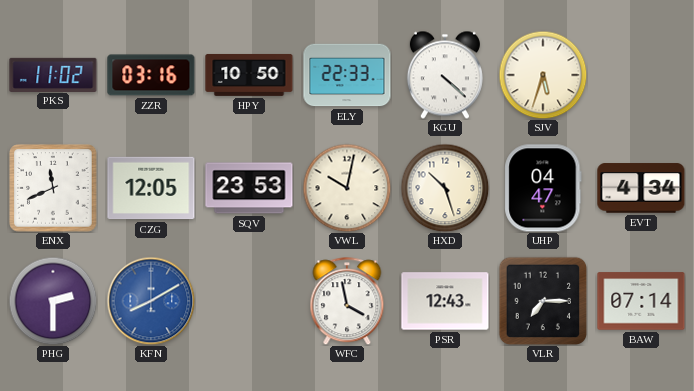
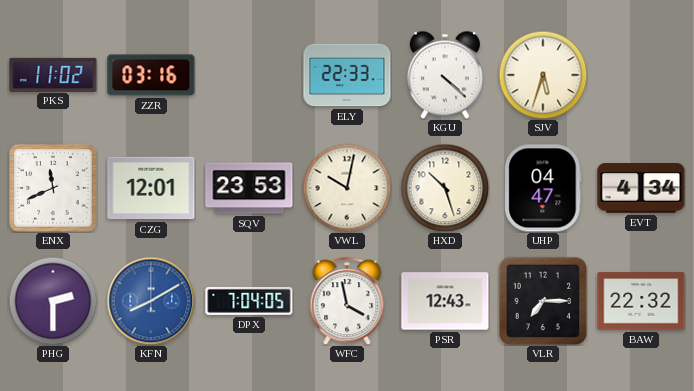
HPY: 10:50 -> none (249, 75)
CZG: 12:05 -> 12:01 (151, 188)
DPX: none -> 7:04 (249, 302)
BAW: 07:14 -> 22:32 (641, 301)
